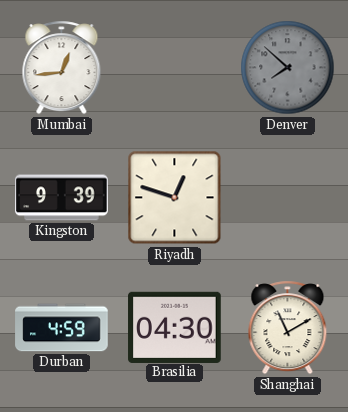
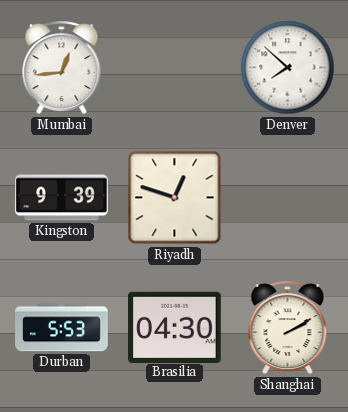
Denver dial: grey -> white (288, 68)
Durban: 4:59 -> 5:53 (62, 328)
Shanghai: 11:10 -> 2:10 (288, 328)
